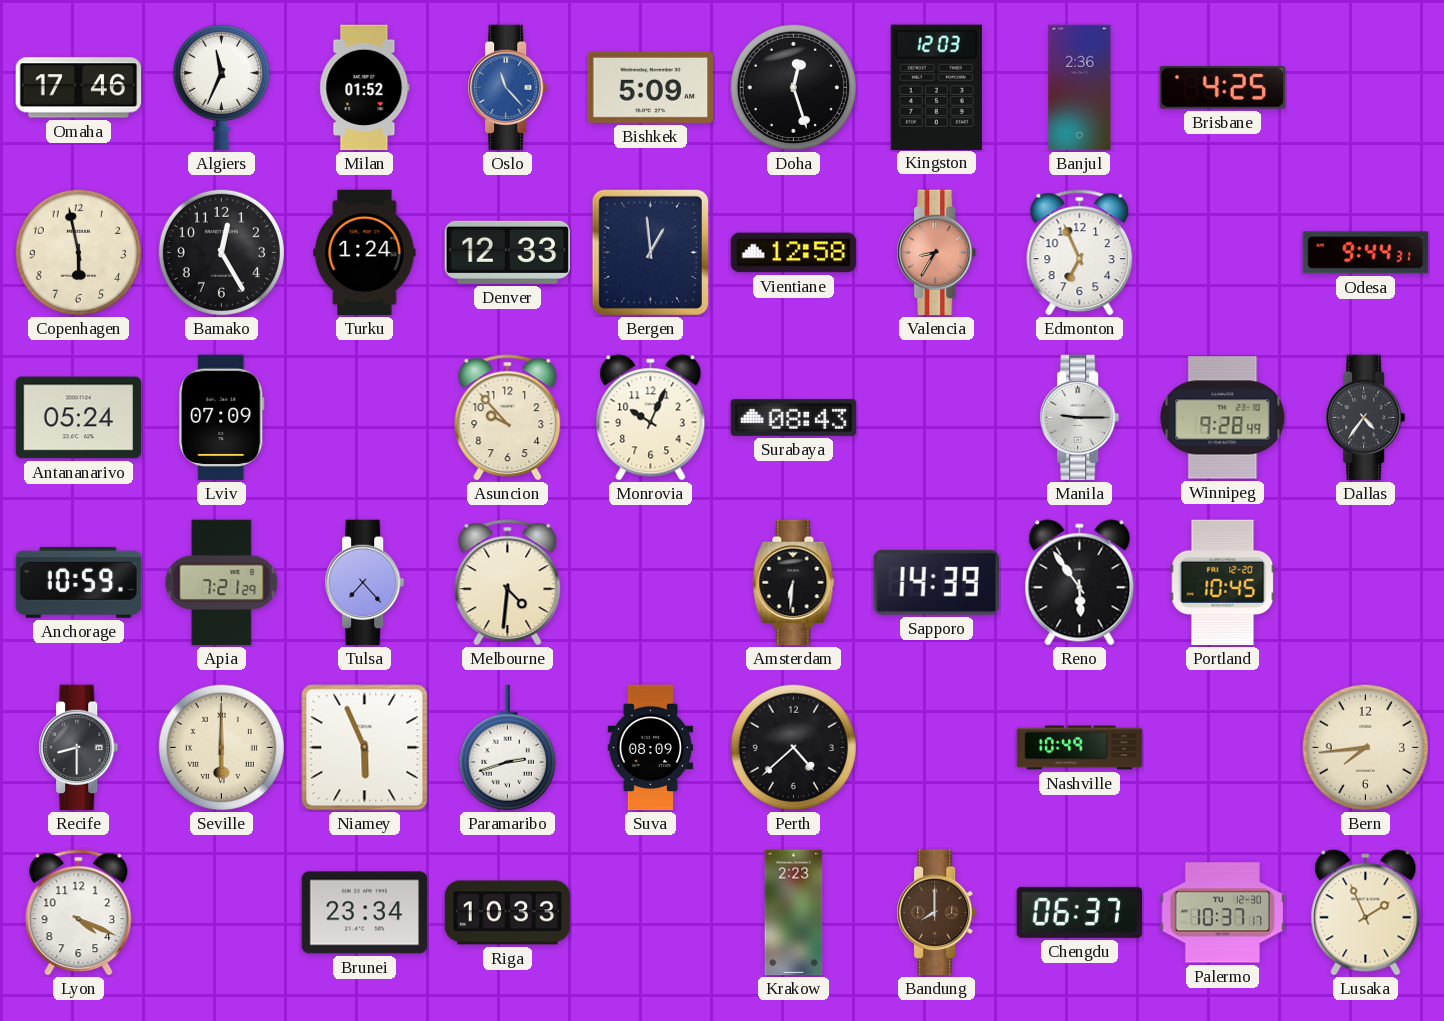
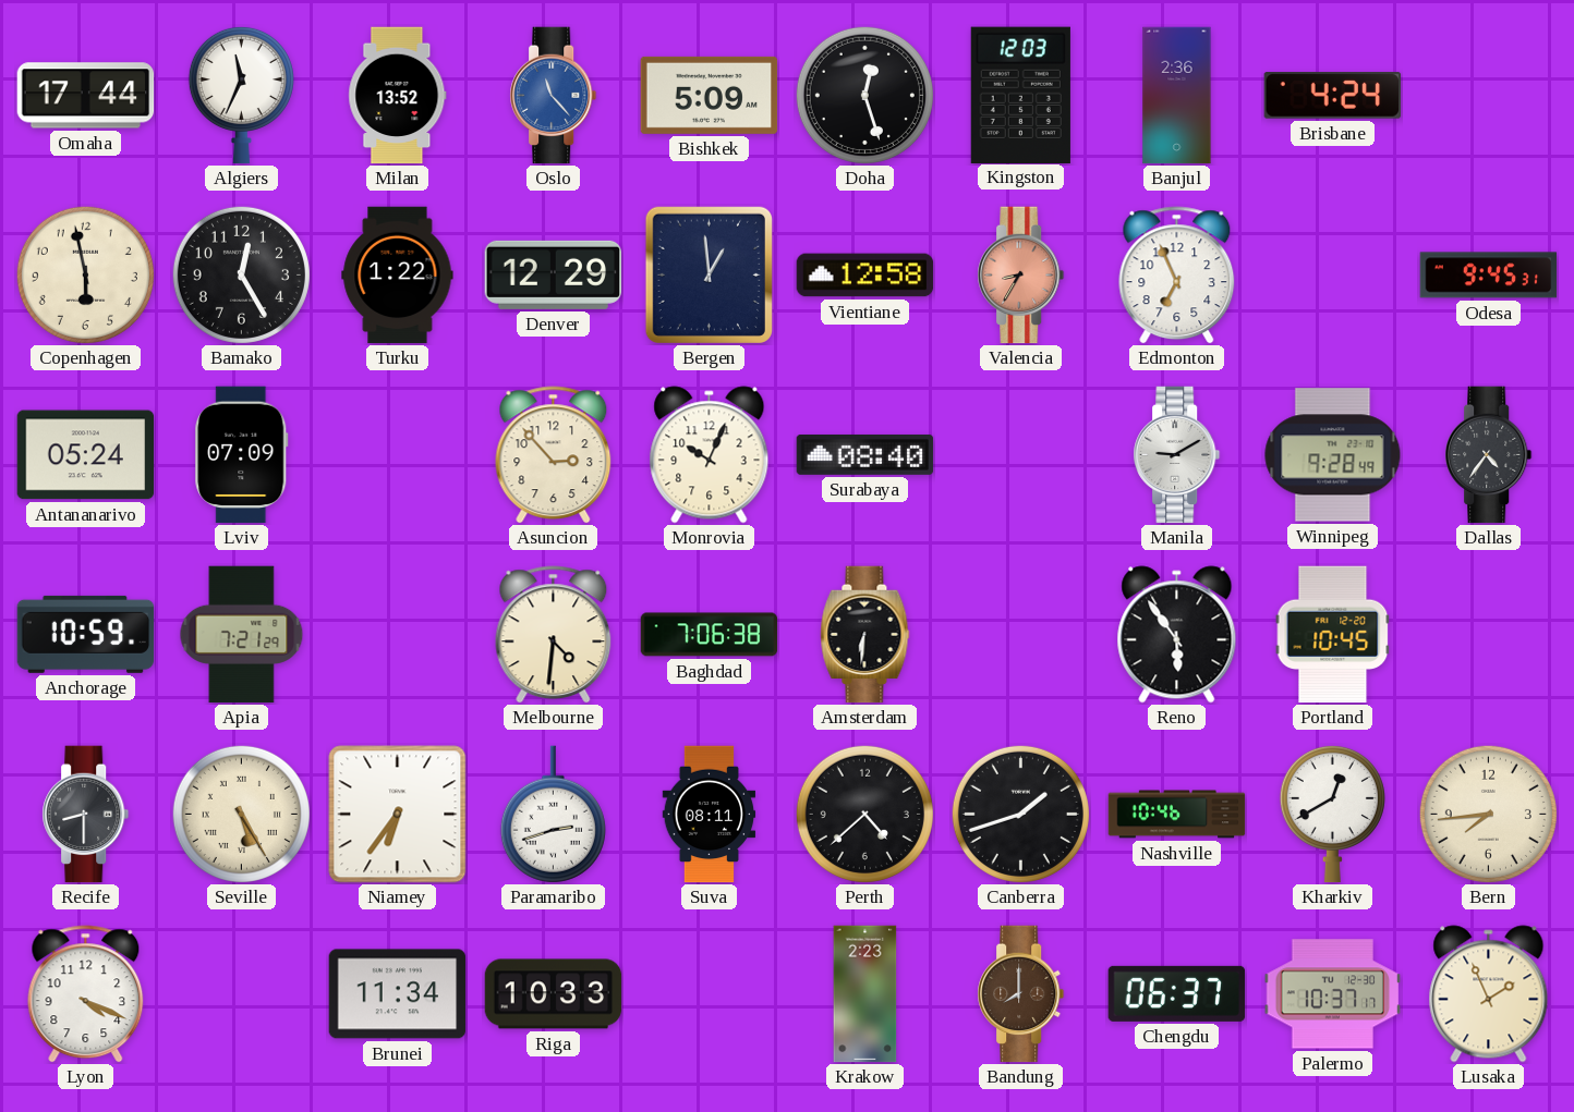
Omaha: 17:46 -> 17:44 (86, 96)
Milan: 01:52 -> 13:52 (398, 96)
Brisbane: 4:25 -> 4:24 (1333, 96)
Turku: 1:24 -> 1:22 (398, 276)
Denver: 12:33 -> 12:29 (554, 274)
Odesa: 9:44 -> 9:45 (1489, 276)
Asuncion: 9:53 -> 2:53 (554, 455)
Surabaya: 08:43 -> 08:40 (865, 454)
Manila: 9:15 -> 9:10 (1177, 455)
Tulsa: 7:23 -> none (365, 583)
Baghdad: none -> 7:06 (710, 635)
Sapporo: 14:39 -> none (936, 582)
Seville: 6:00 -> 5:25 (241, 814)
Niamey: 5:56 -> 6:36 (398, 815)
Suva: 08:09 -> 08:11 (710, 815)
Canberra: none -> 1:42 (1020, 814)
Nashville: 10:49 -> 10:46 (1177, 815)
Kharkiv: none -> 12:40 (1332, 814)
Brunei: 23:34 -> 11:34 (398, 994)
